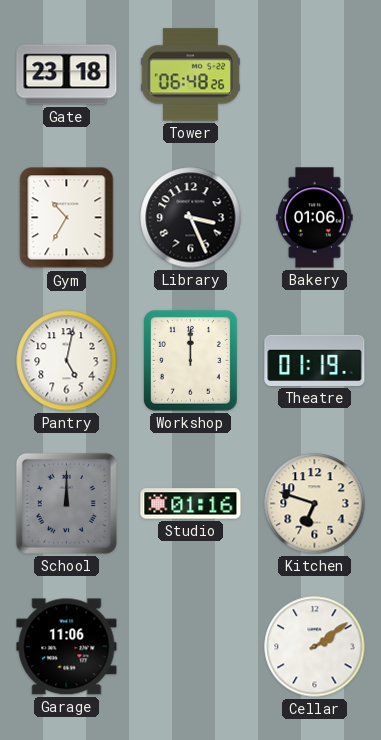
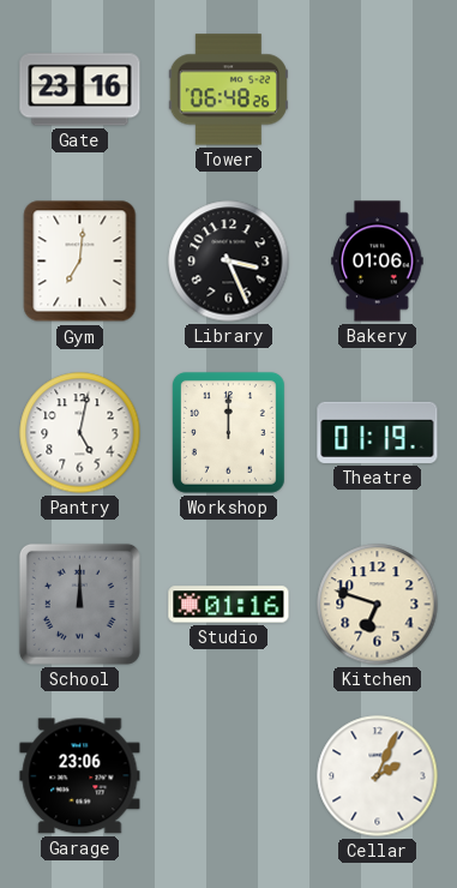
Gate: 23:18 -> 23:16 (80, 90)
Gym: 10:35 -> 7:01 (80, 262)
Garage: 11:06 -> 23:06 (80, 776)
Cellar: 2:09 -> 2:04 (378, 776)
